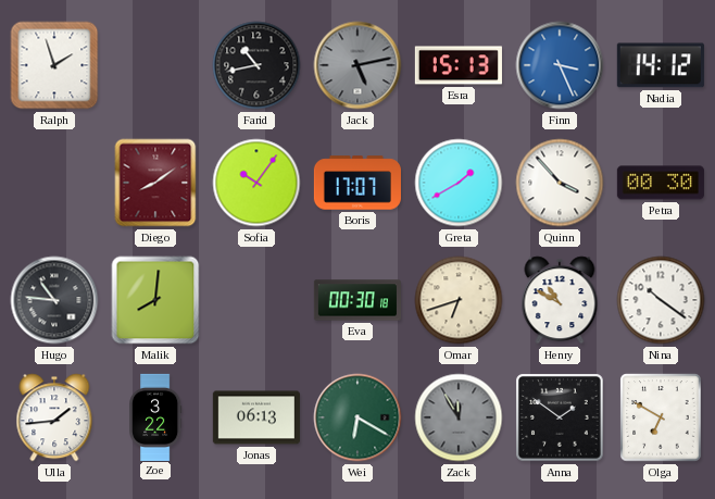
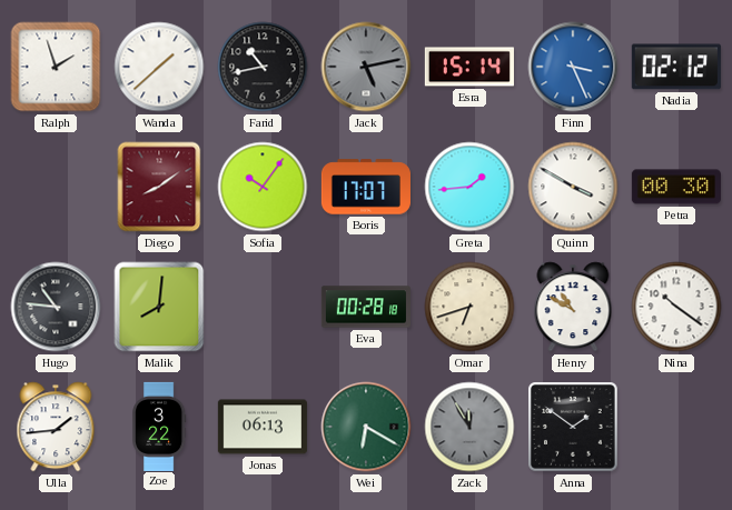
Wanda: none -> 1:38 (159, 67)
Esra: 15:13 -> 15:14 (469, 67)
Nadia: 14:12 -> 02:12 (676, 67)
Greta: 1:40 -> 1:44 (469, 187)
Quinn: 3:53 -> 3:50 (573, 187)
Eva: 00:30 -> 00:28 (365, 307)
Olga: 6:50 -> none (661, 417)
